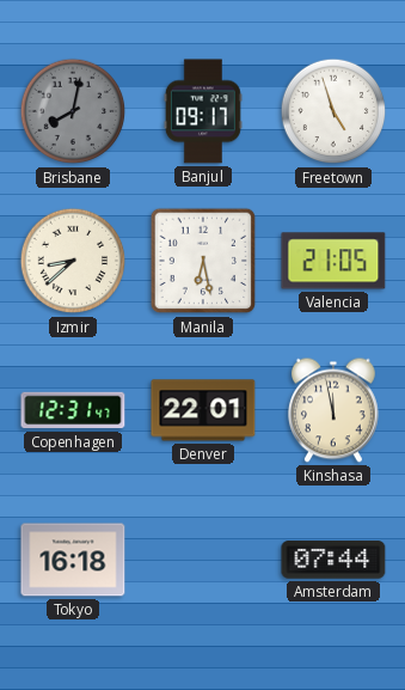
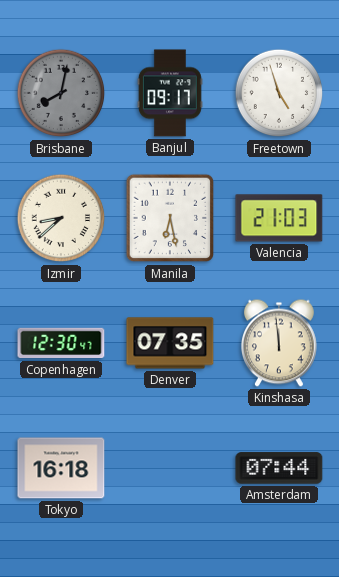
Valencia: 21:05 -> 21:03 (279, 218)
Copenhagen: 12:31 -> 12:30 (61, 343)
Denver: 22:01 -> 07:35 (170, 343)
Kinshasa: 11:58 -> 11:59 (279, 343)
